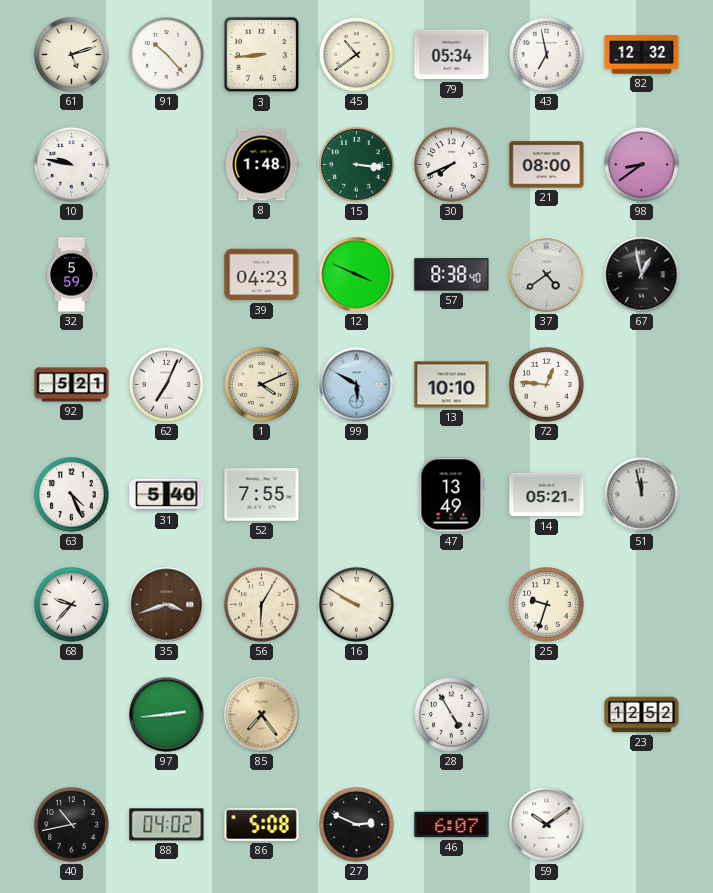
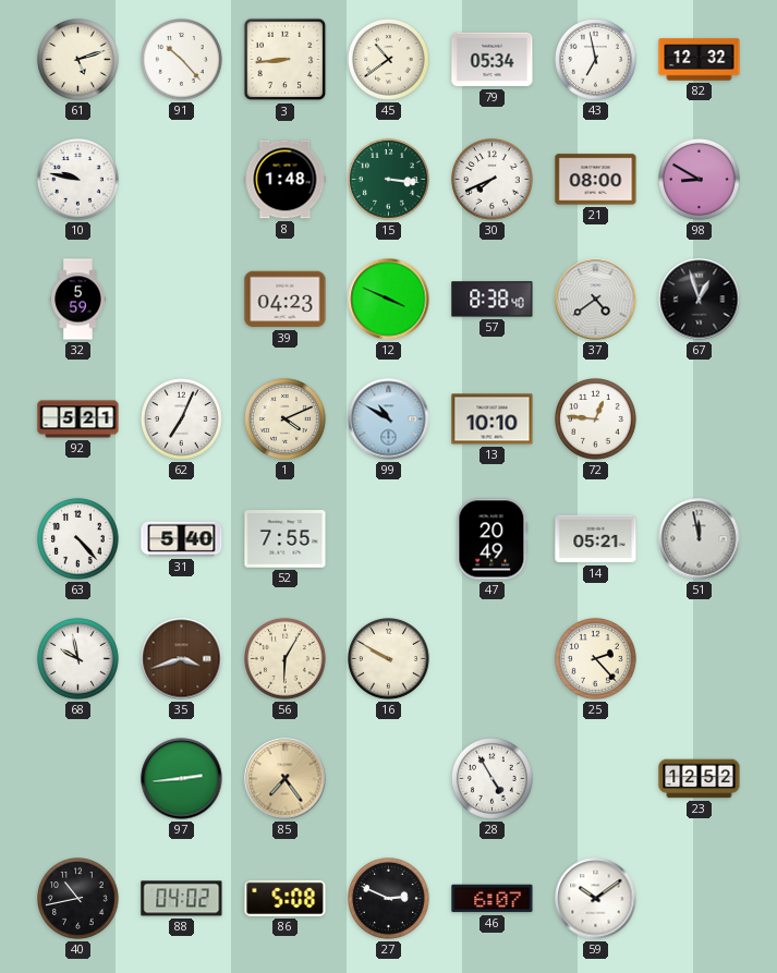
98: 8:39 -> 8:50 (700, 180)
67: 12:58 -> 12:57 (700, 300)
99: 5:50 -> 10:50 (389, 419)
63: 4:26 -> 4:23 (78, 539)
47: 13:49 -> 20:49 (493, 539)
68: 9:37 -> 9:58 (78, 659)
25: 9:33 -> 2:23 (596, 659)
